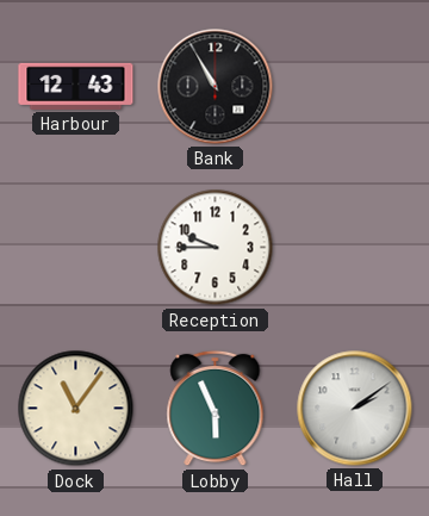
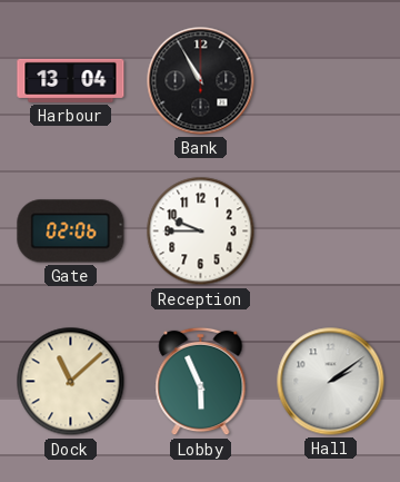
Harbour: 12:43 -> 13:04 (71, 80)
Gate: none -> 02:06 (71, 232)
Dock: 11:06 -> 11:08 (71, 382)
